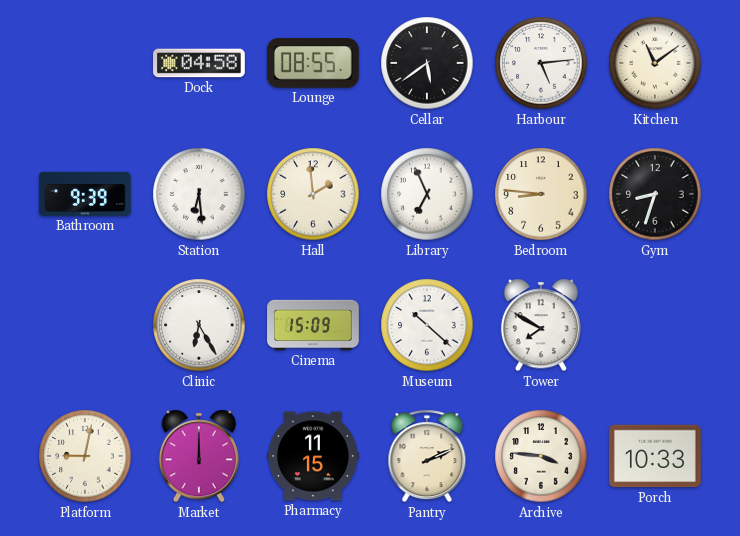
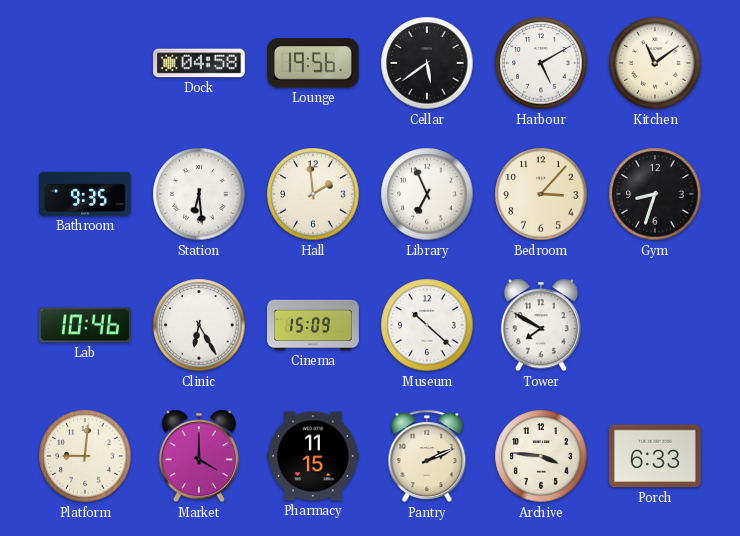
Lounge: 08:55 -> 19:56 (313, 63)
Harbour: 5:14 -> 5:10 (541, 63)
Bathroom: 9:39 -> 9:35 (85, 194)
Bedroom: 8:46 -> 3:07 (541, 194)
Lab: none -> 10:46 (86, 325)
Platform: 9:02 -> 9:01 (85, 456)
Market: 12:00 -> 4:00 (199, 456)
Porch: 10:33 -> 6:33 (656, 456)
